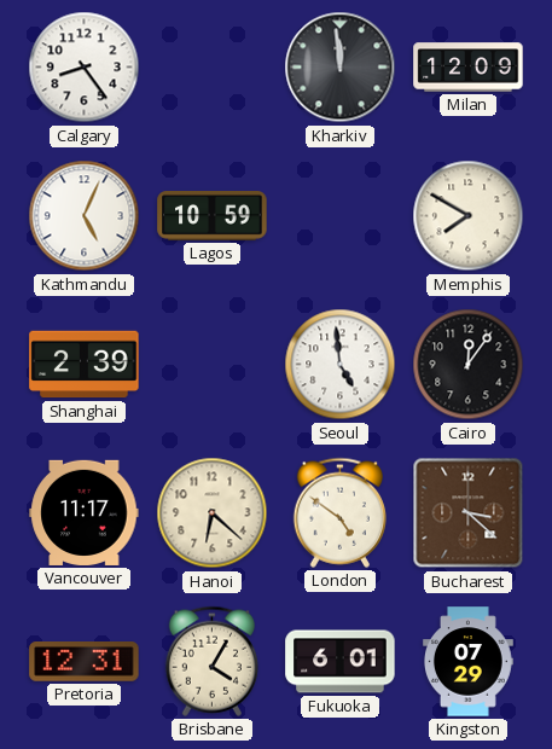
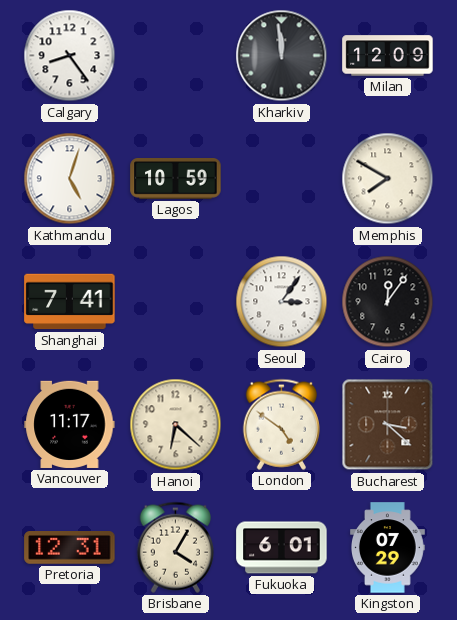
Kathmandu: 5:04 -> 5:03 (70, 179)
Shanghai: 2:39 -> 7:41 (70, 302)
Seoul: 4:59 -> 3:06 (282, 302)
